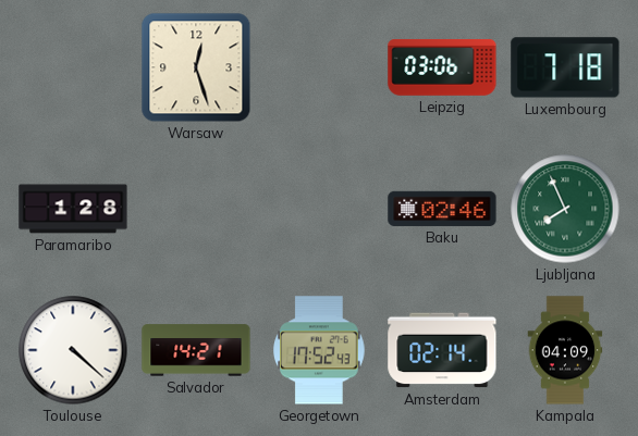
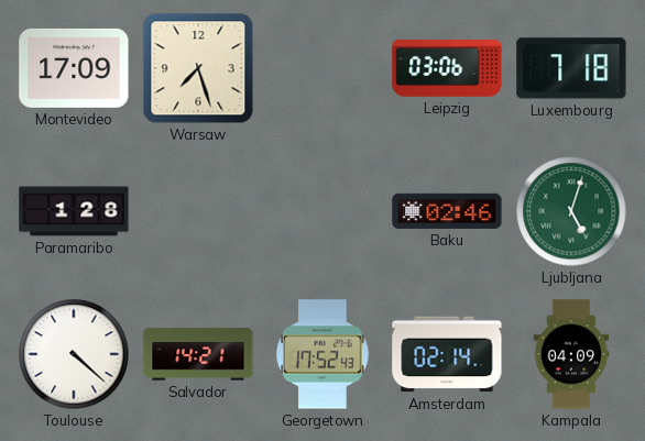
Montevideo: none -> 17:09 (74, 68)
Warsaw: 12:27 -> 7:27 (198, 68)
Ljubljana: 7:56 -> 5:03 (571, 211)
